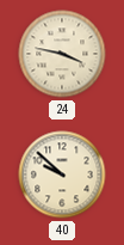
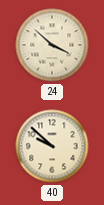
24: 3:47 -> 3:52 (52, 45)
